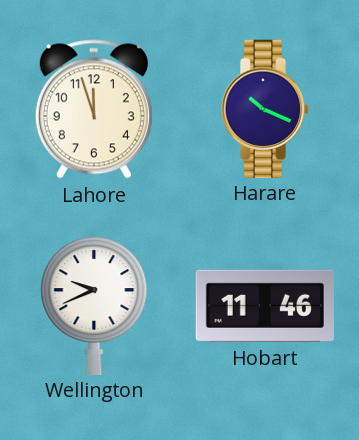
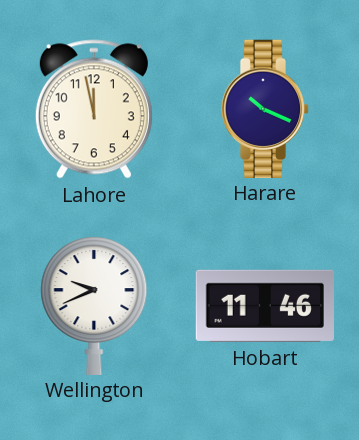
Lahore: 11:57 -> 11:58 (94, 109)
